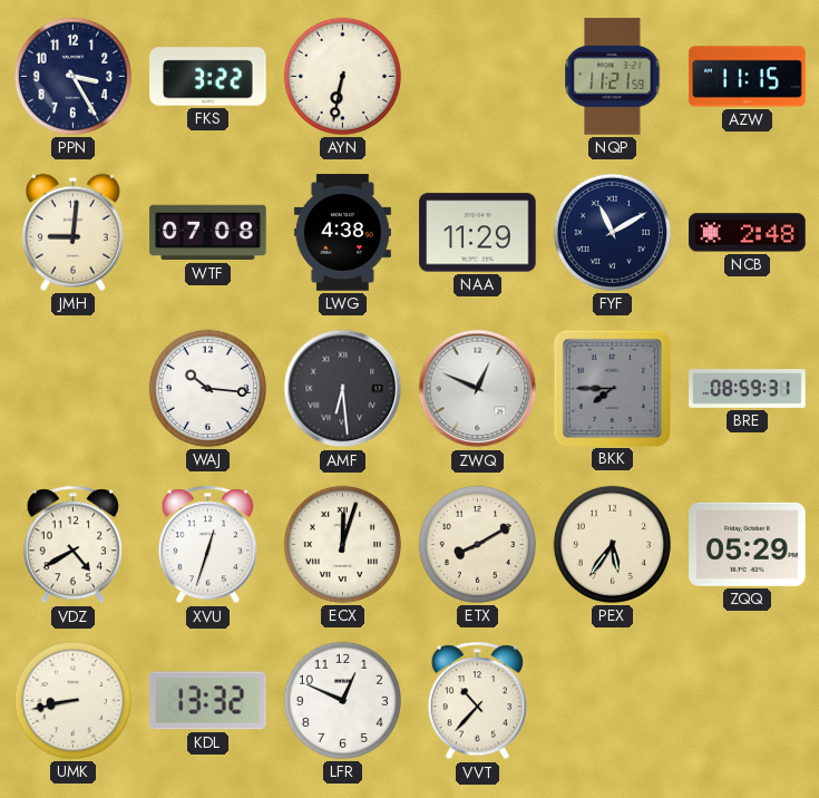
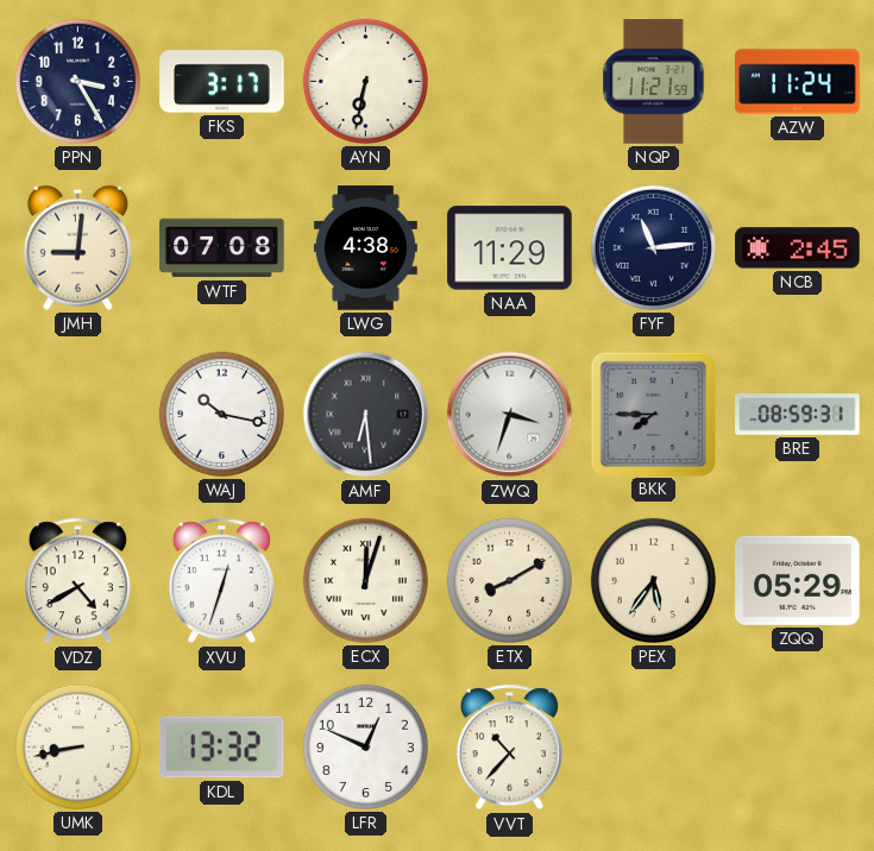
FKS: 3:22 -> 3:17 (222, 82)
AZW: 11:15 -> 11:24 (798, 82)
FYF: 11:10 -> 11:14 (653, 247)
NCB: 2:48 -> 2:45 (798, 248)
WAJ: 10:16 -> 10:17 (221, 414)
ZWQ: 12:49 -> 3:33 (510, 415)
